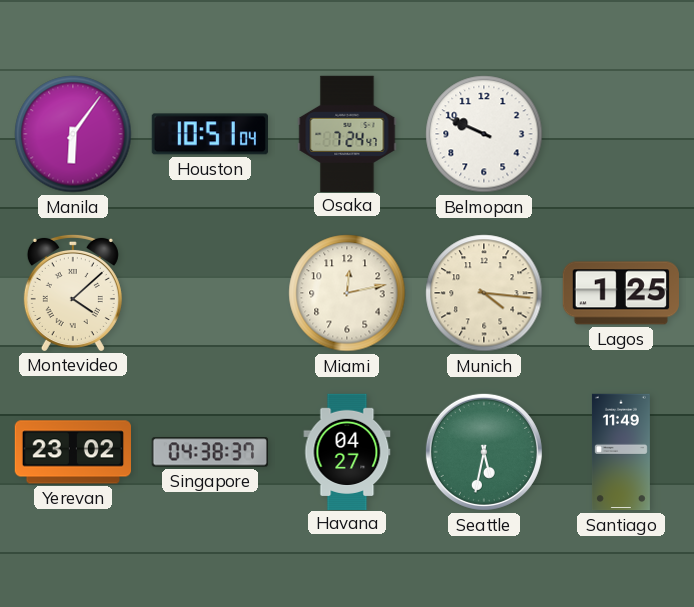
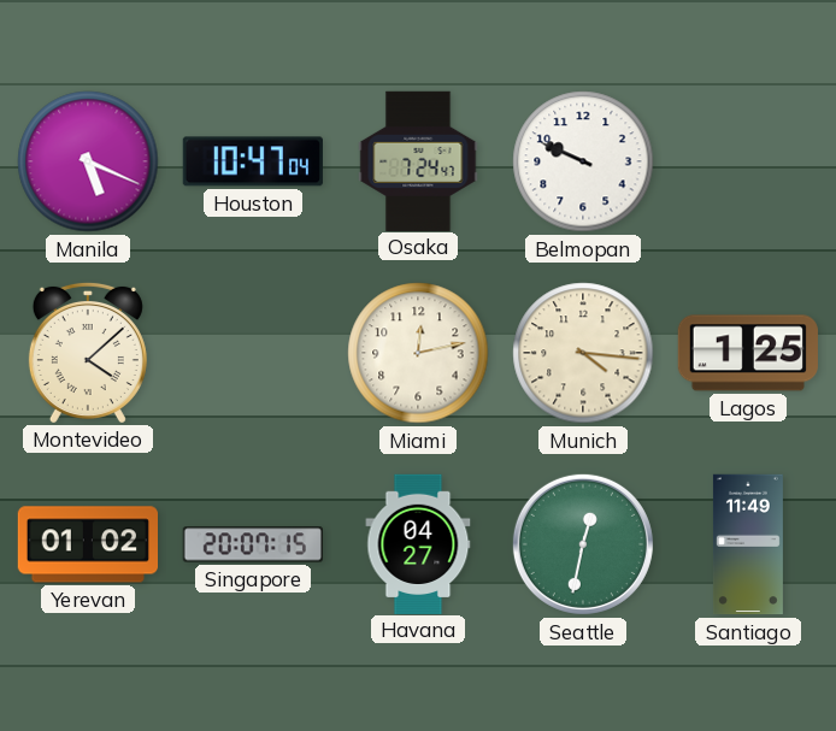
Manila: 6:06 -> 5:19 (88, 161)
Houston: 10:51 -> 10:47 (253, 161)
Yerevan: 23:02 -> 01:02 (87, 544)
Singapore: 04:38 -> 20:07 (252, 544)
Seattle: 5:32 -> 12:32 (583, 544)
